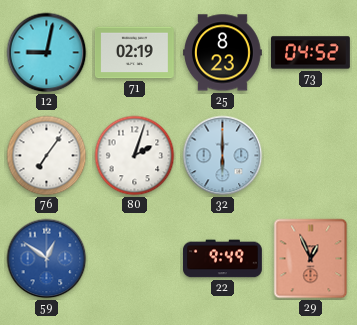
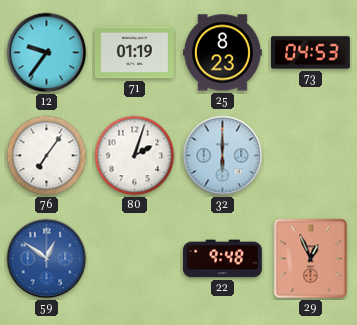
12: 9:02 -> 9:36 (47, 53)
71: 02:19 -> 01:19 (134, 53)
73: 04:52 -> 04:53 (311, 53)
22: 9:49 -> 9:48 (223, 259)
